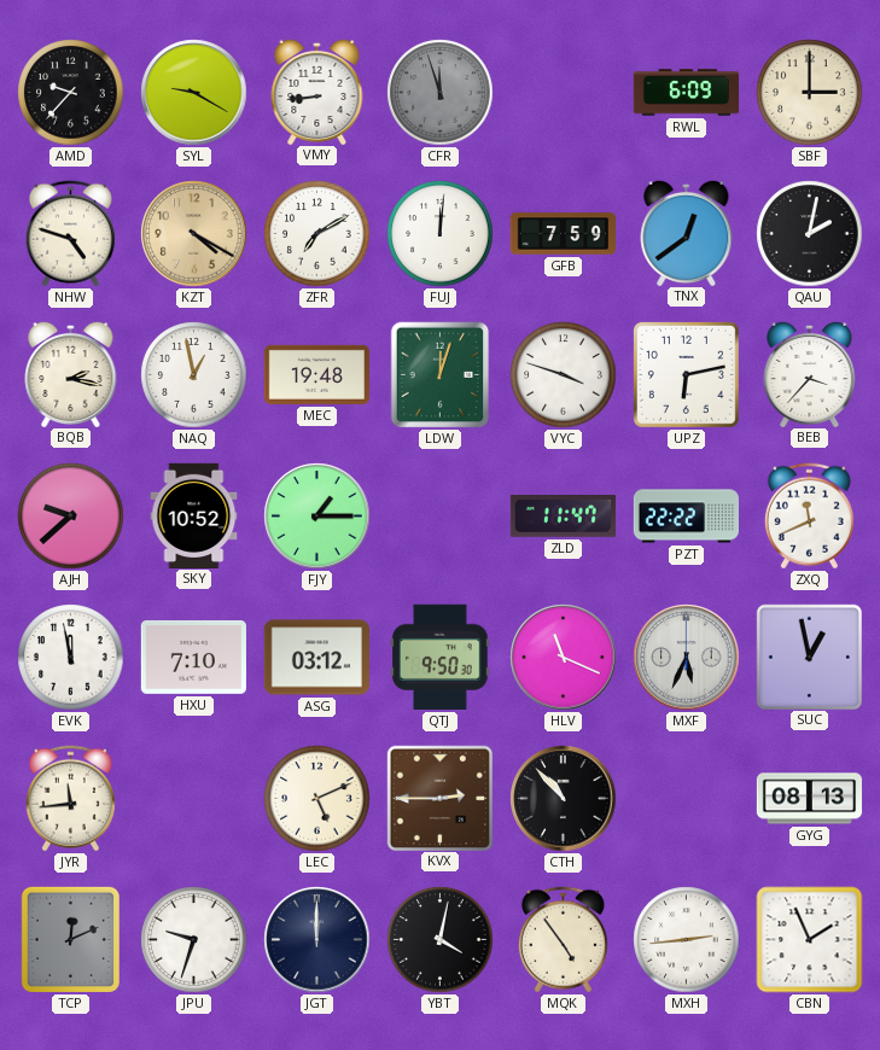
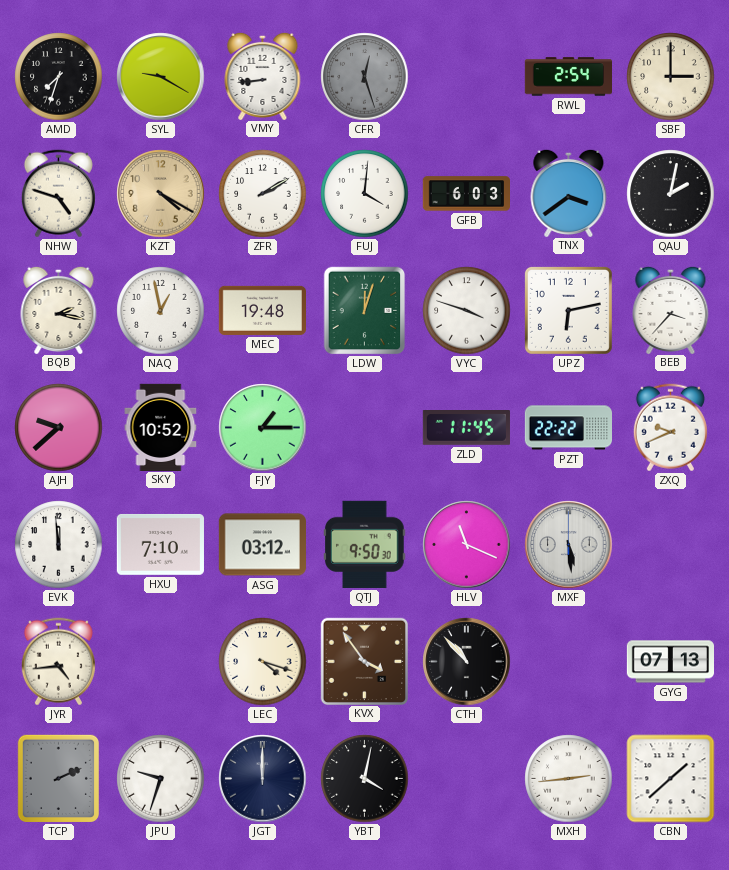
AMD: 9:37 -> 7:33 (59, 77)
CFR: 11:57 -> 12:27 (365, 77)
RWL: 6:09 -> 2:54 (568, 77)
ZFR: 7:10 -> 2:10 (263, 194)
FUJ: 12:01 -> 4:01 (365, 194)
GFB: 7:59 -> 6:03 (466, 194)
TNX: 12:39 -> 3:39 (569, 192)
ZLD: 11:47 -> 11:45 (466, 428)
ZXQ: 11:41 -> 9:41 (670, 428)
EVK: 11:58 -> 11:59 (59, 545)
MXF: 5:34 -> 5:29 (569, 545)
SUC: 12:58 -> none (809, 657)
JYR: 11:44 -> 4:44 (58, 662)
LEC: 5:11 -> 4:18 (263, 662)
KVX: 2:45 -> 3:54 (364, 661)
GYG: 08:13 -> 07:13 (670, 662)
TCP: 12:11 -> 2:11 (58, 779)
MQK: 4:54 -> none (563, 940)
CBN: 1:56 -> 1:38 (671, 779)
